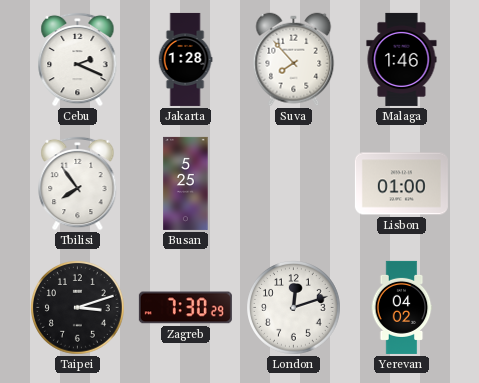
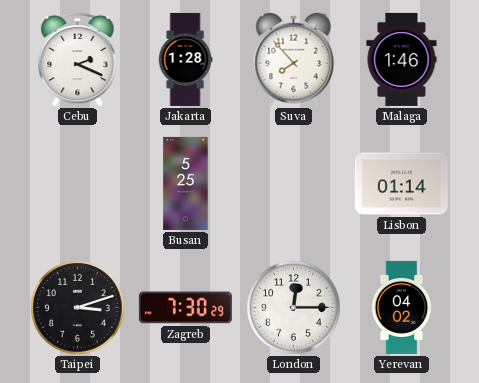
Tbilisi: 7:54 -> none (78, 183)
Lisbon: 01:00 -> 01:14 (401, 184)
London: 12:12 -> 12:15 (294, 308)
